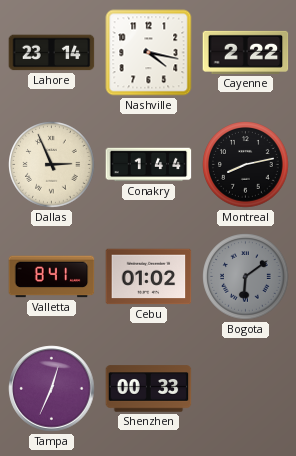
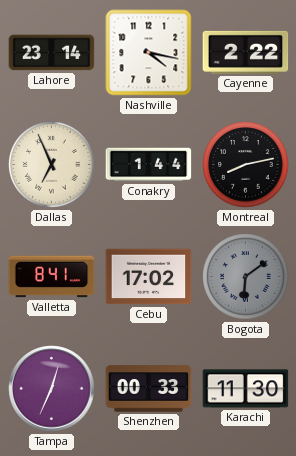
Dallas: 2:56 -> 6:56 (52, 165)
Cebu: 01:02 -> 17:02 (149, 277)
Karachi: none -> 11:30 (246, 389)
